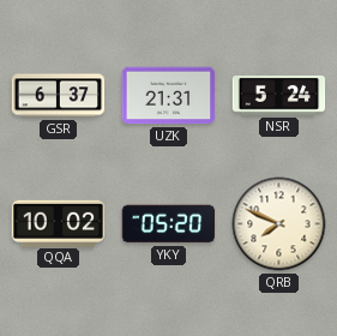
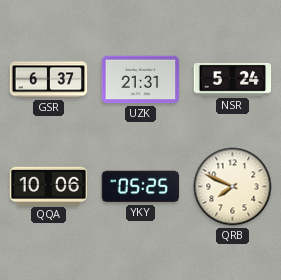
QQA: 10:02 -> 10:06 (49, 186)
YKY: 05:20 -> 05:25 (141, 187)
